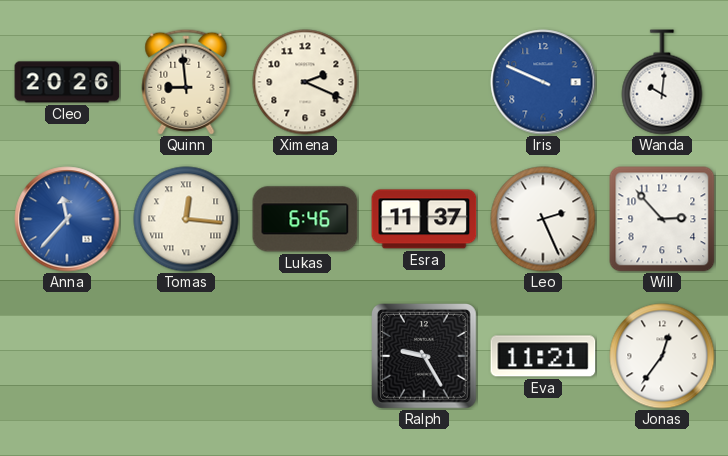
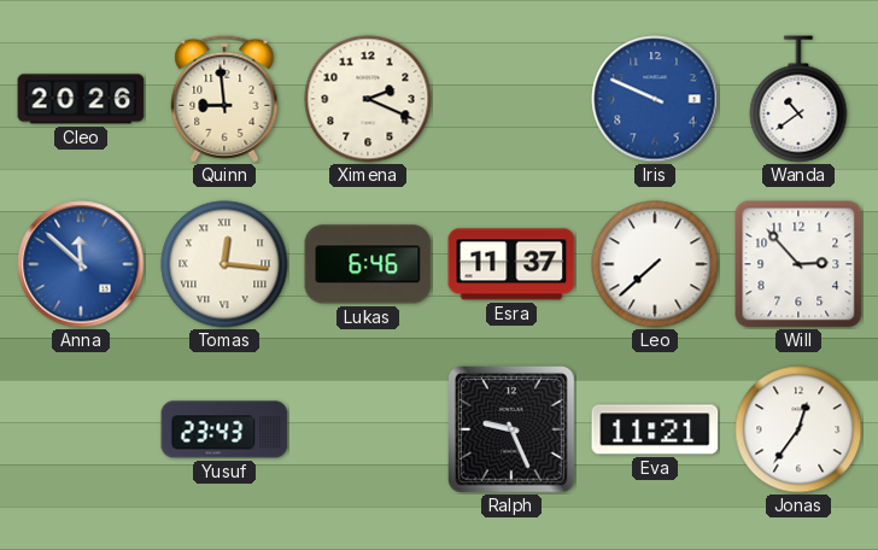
Wanda: 10:01 -> 10:39 (798, 99)
Anna: 11:37 -> 11:52 (81, 264)
Leo: 2:26 -> 7:38 (655, 264)
Yusuf: none -> 23:43 (224, 429)
Ralph: 9:25 -> 9:26 (513, 431)
